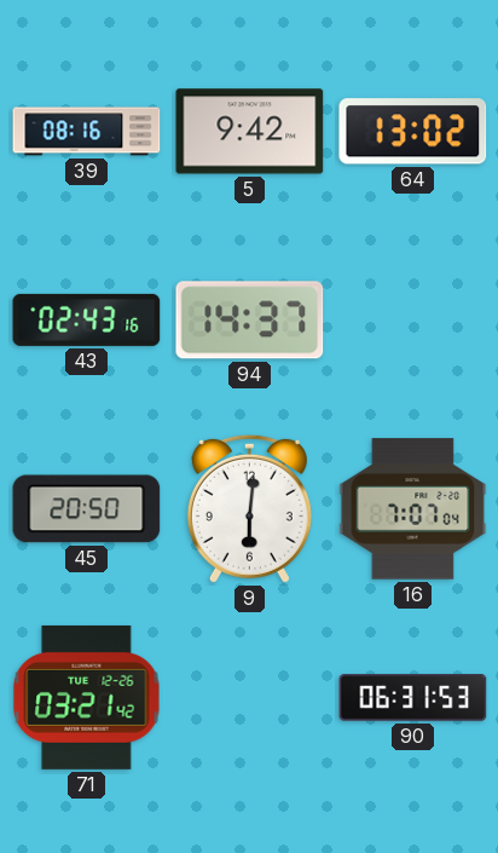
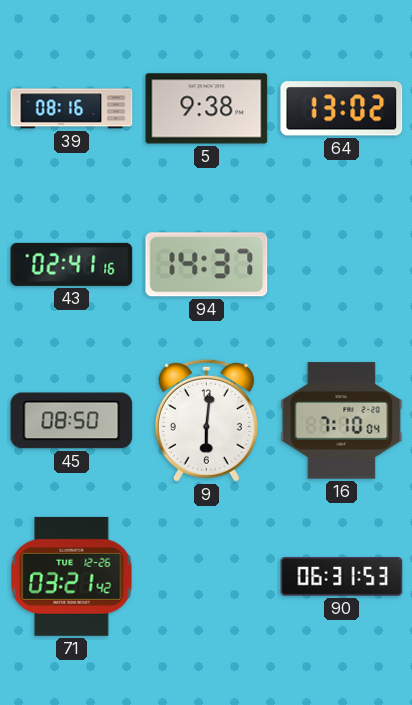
5: 9:42 -> 9:38 (207, 109)
43: 02:43 -> 02:41 (72, 264)
45: 20:50 -> 08:50 (72, 421)
16: 7:07 -> 7:10 (342, 421)
